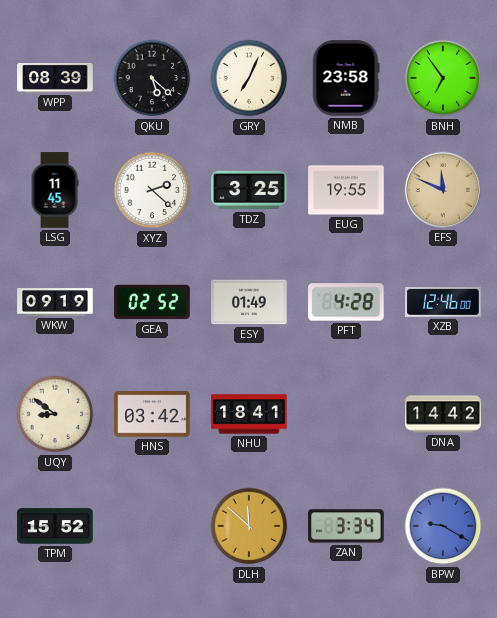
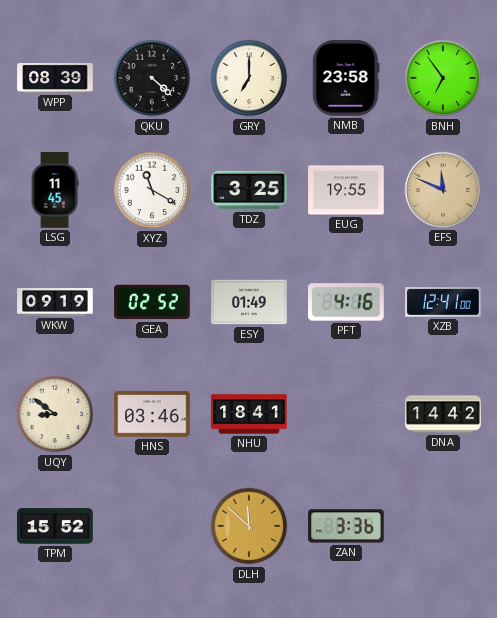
QKU: 5:22 -> 4:22 (152, 78)
GRY: 7:04 -> 7:00 (249, 78)
XYZ: 2:22 -> 11:20 (152, 190)
PFT: 4:28 -> 4:16 (346, 302)
XZB: 12:46 -> 12:41 (443, 303)
HNS: 03:42 -> 03:46 (152, 414)
ZAN: 3:34 -> 3:36 (346, 526)
BPW: 9:20 -> none (443, 526)
